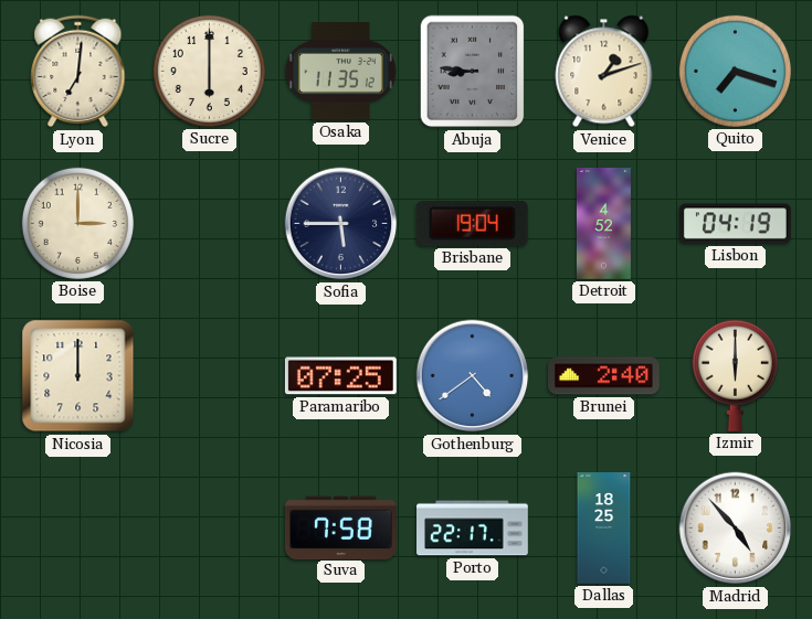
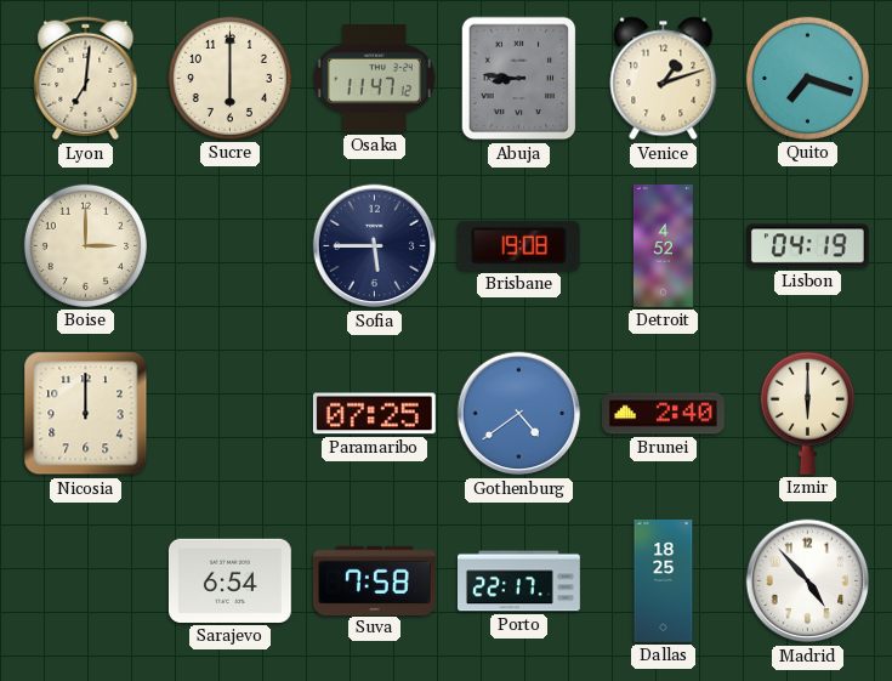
Osaka: 11:35 -> 11:47 (374, 79)
Brisbane: 19:04 -> 19:08 (518, 246)
Sarajevo: none -> 6:54 (229, 580)
